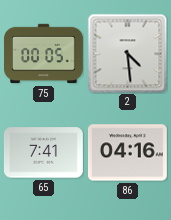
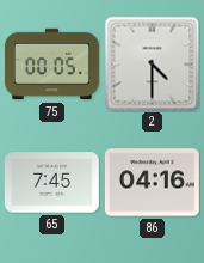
2: 4:29 -> 4:30 (152, 63)
65: 7:41 -> 7:45 (51, 183)
